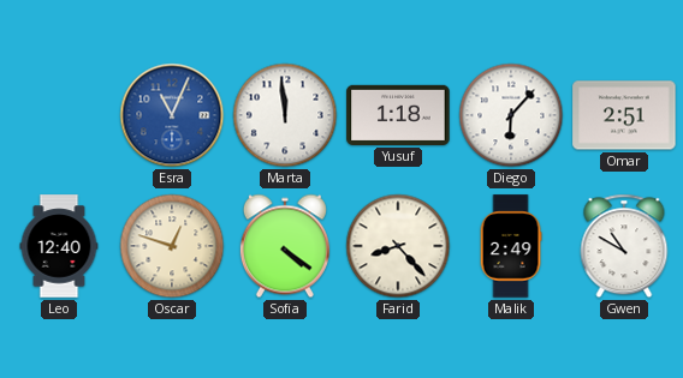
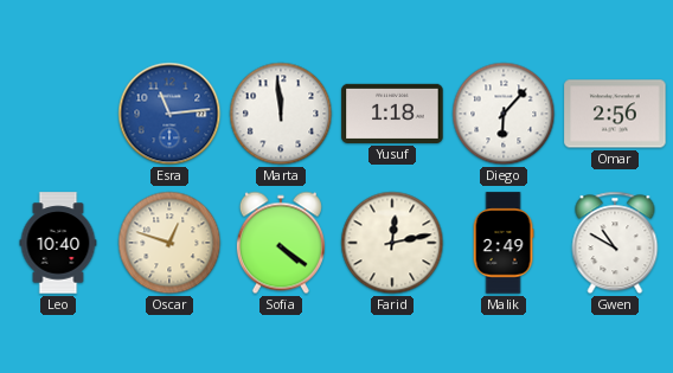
Esra: 11:04 -> 11:14 (169, 114)
Omar: 2:51 -> 2:56 (615, 114)
Leo: 12:40 -> 10:40 (58, 243)
Farid: 8:23 -> 12:13 (392, 243)
